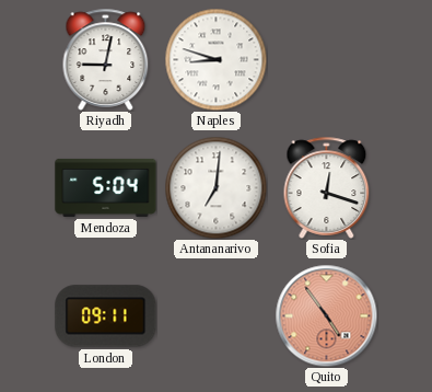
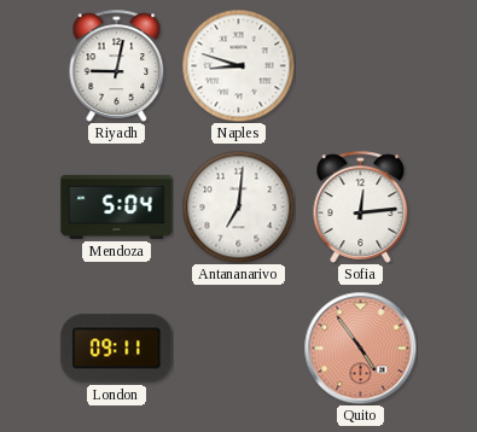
Sofia: 12:18 -> 12:14 (361, 206)
